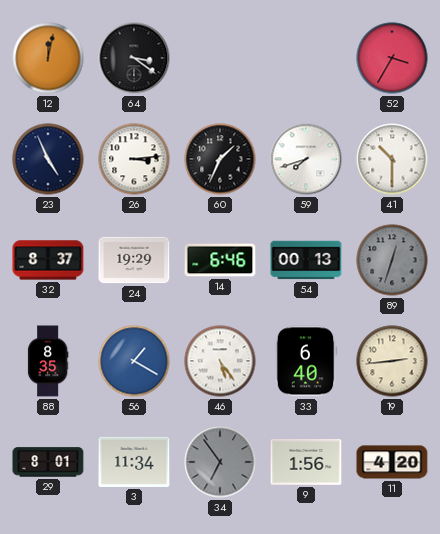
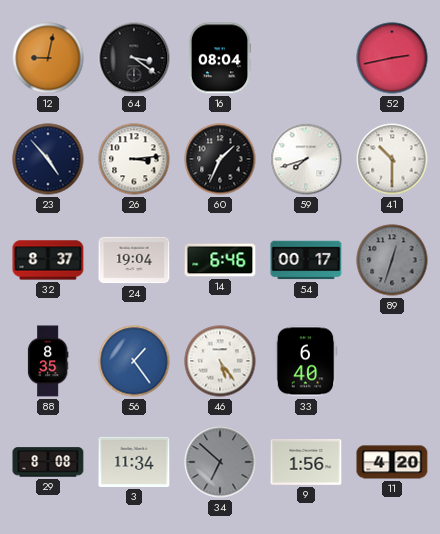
12: 12:02 -> 9:02 (48, 58)
16: none -> 08:04 (220, 58)
52: 3:35 -> 2:43 (392, 58)
23: 4:56 -> 4:53 (48, 159)
24: 19:29 -> 19:04 (134, 260)
54: 00:13 -> 00:17 (306, 260)
56: 1:20 -> 1:24 (134, 361)
19: 2:44 -> none (392, 361)
29: 8:01 -> 8:08 (48, 462)
34: 6:54 -> 6:52 (220, 462)
